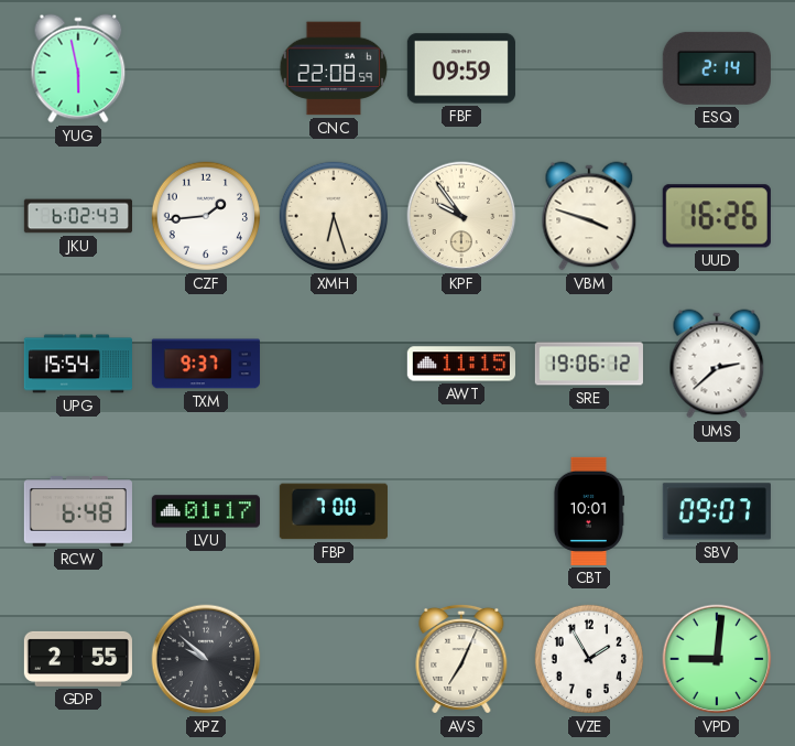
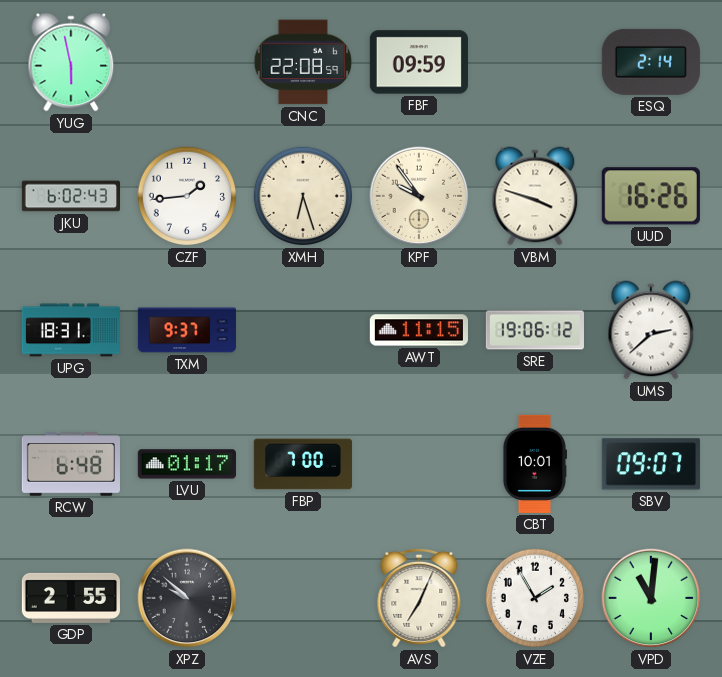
UPG: 15:54 -> 18:31 (70, 330)
VPD: 9:01 -> 11:01 (651, 598)
